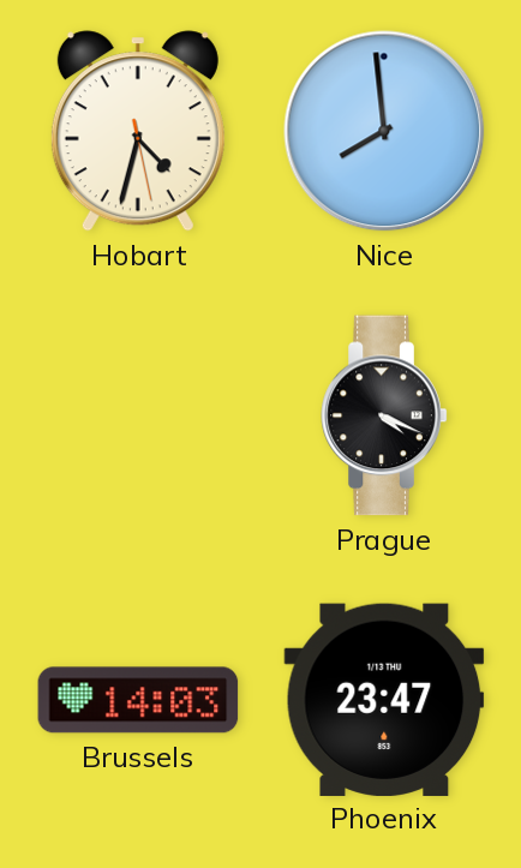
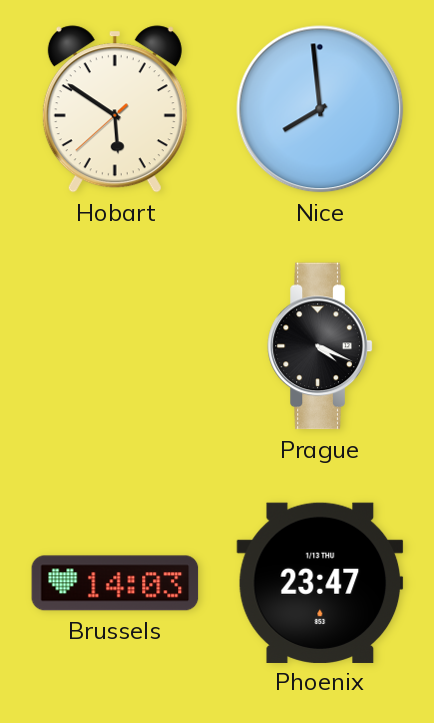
Hobart: 4:32 -> 5:50 (115, 109)
